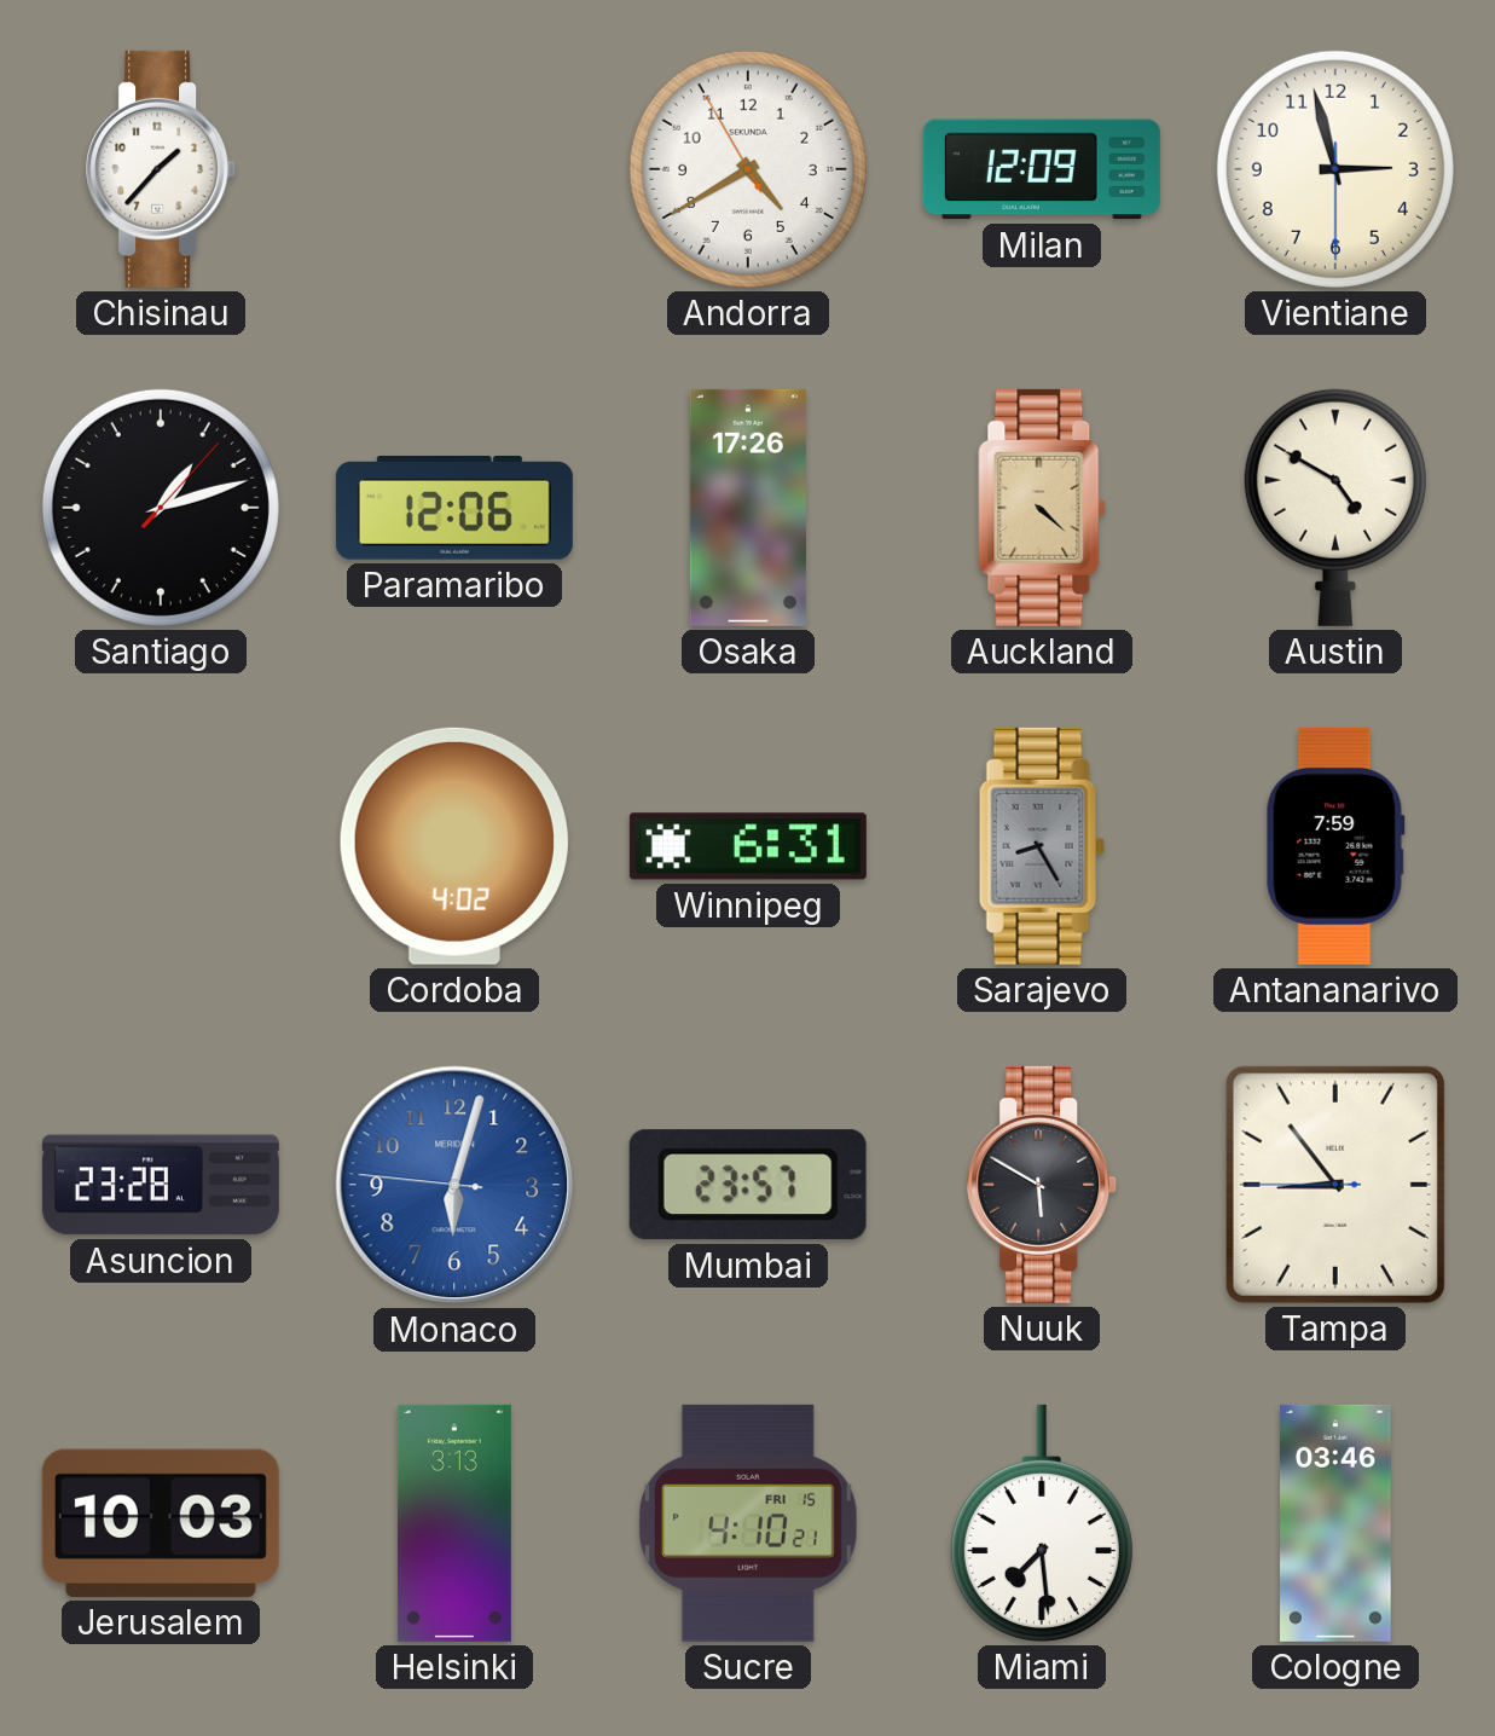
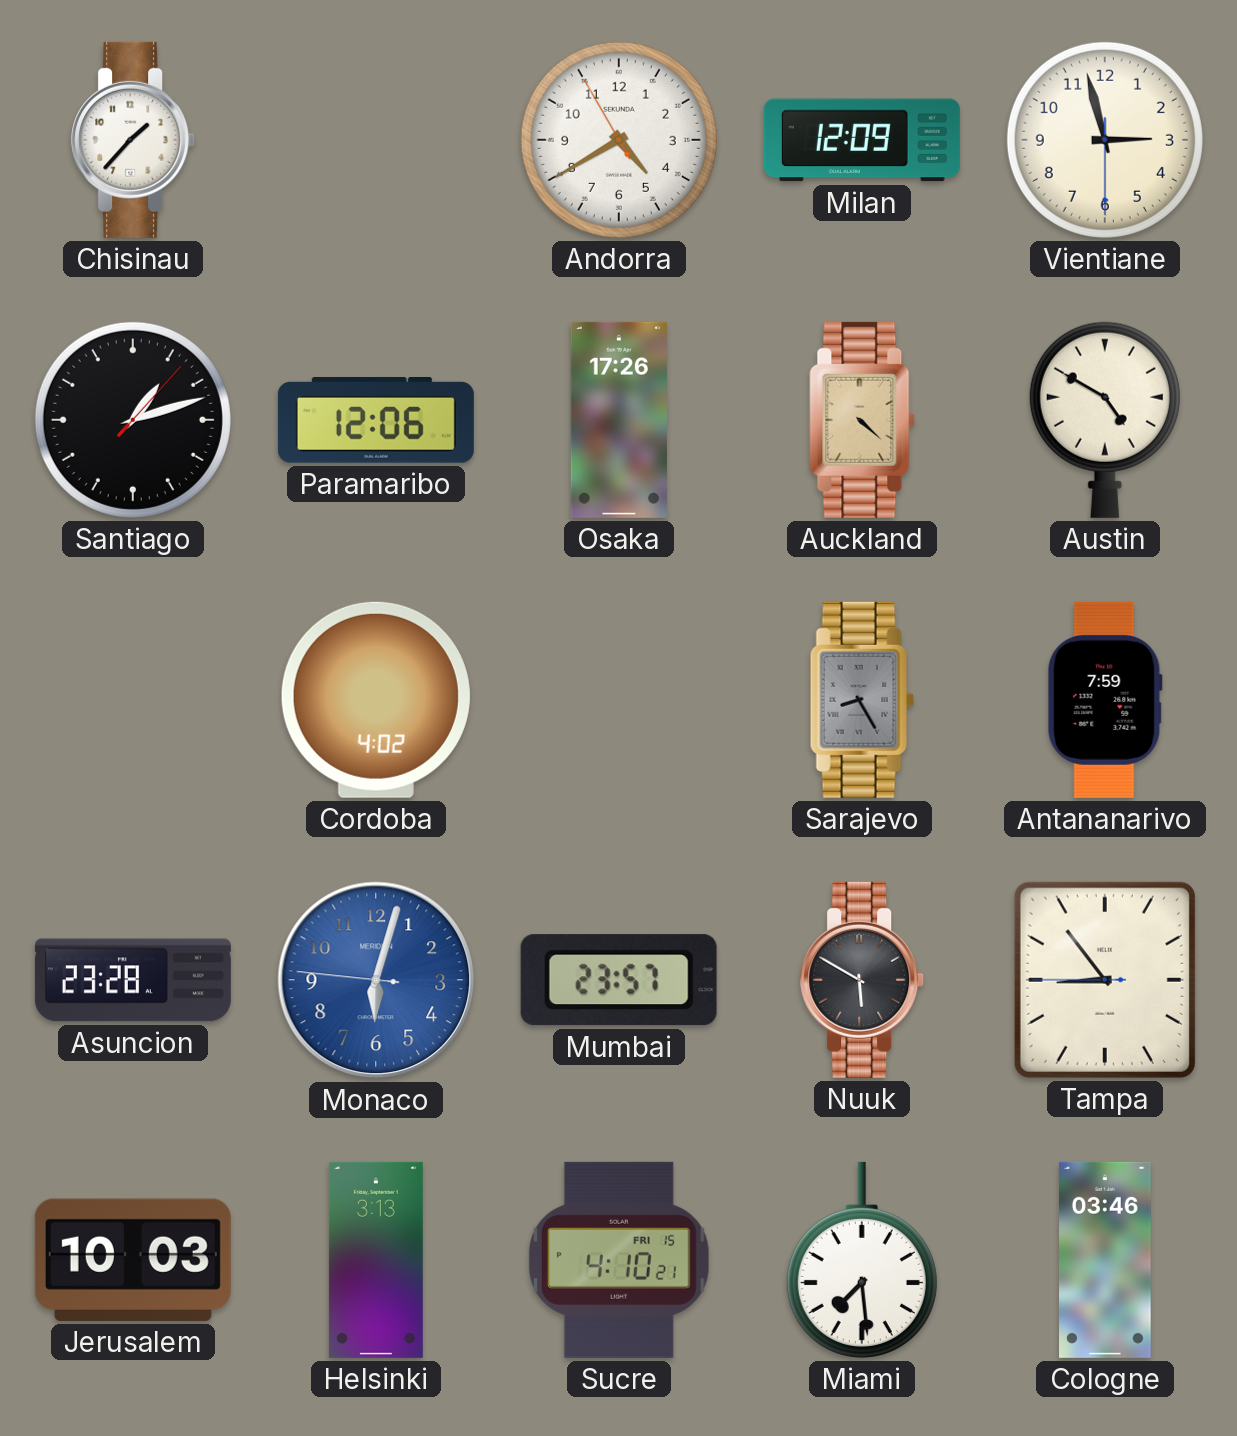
Winnipeg: 6:31 -> none (748, 846)
